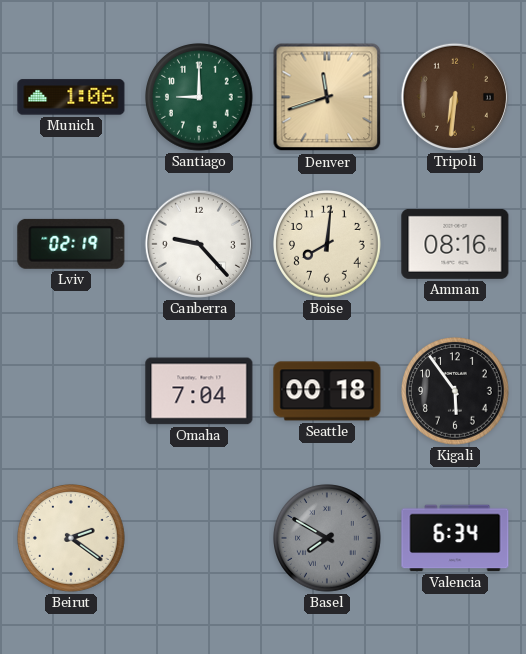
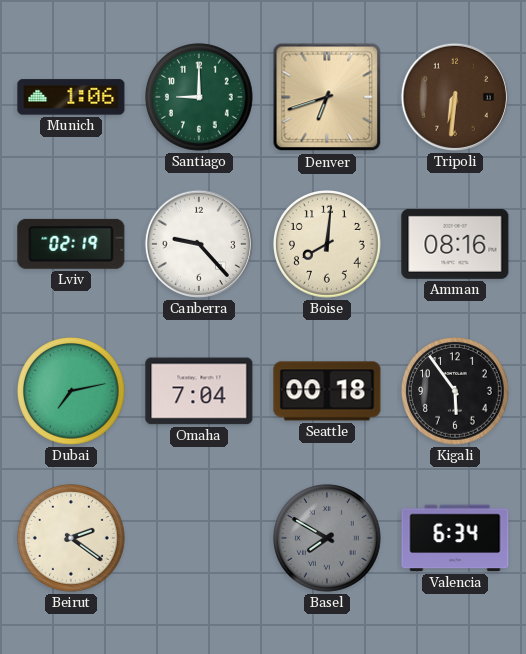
Denver: 11:42 -> 6:42 (327, 97)
Dubai: none -> 7:13 (72, 392)
